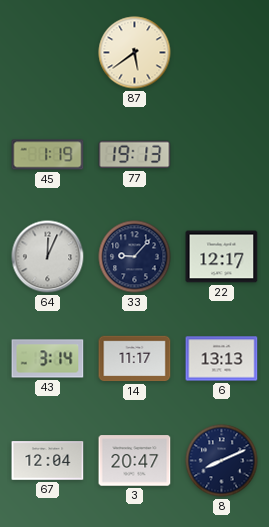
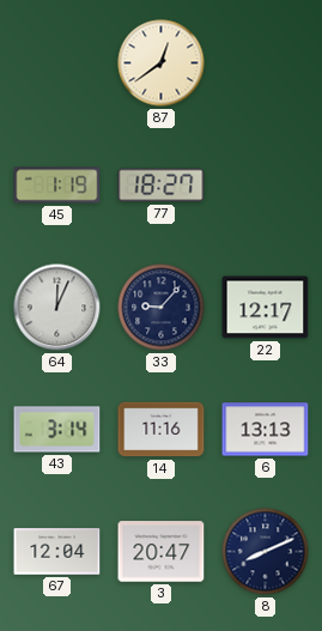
87: 5:39 -> 12:39 (162, 63)
77: 19:13 -> 18:27 (162, 186)
14: 11:17 -> 11:16 (162, 430)
